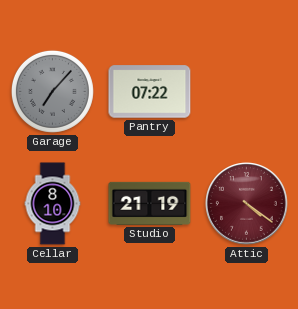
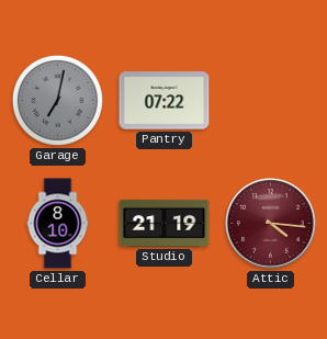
Garage: 7:07 -> 7:02 (57, 100)
Attic: 4:21 -> 4:16 (271, 224)
